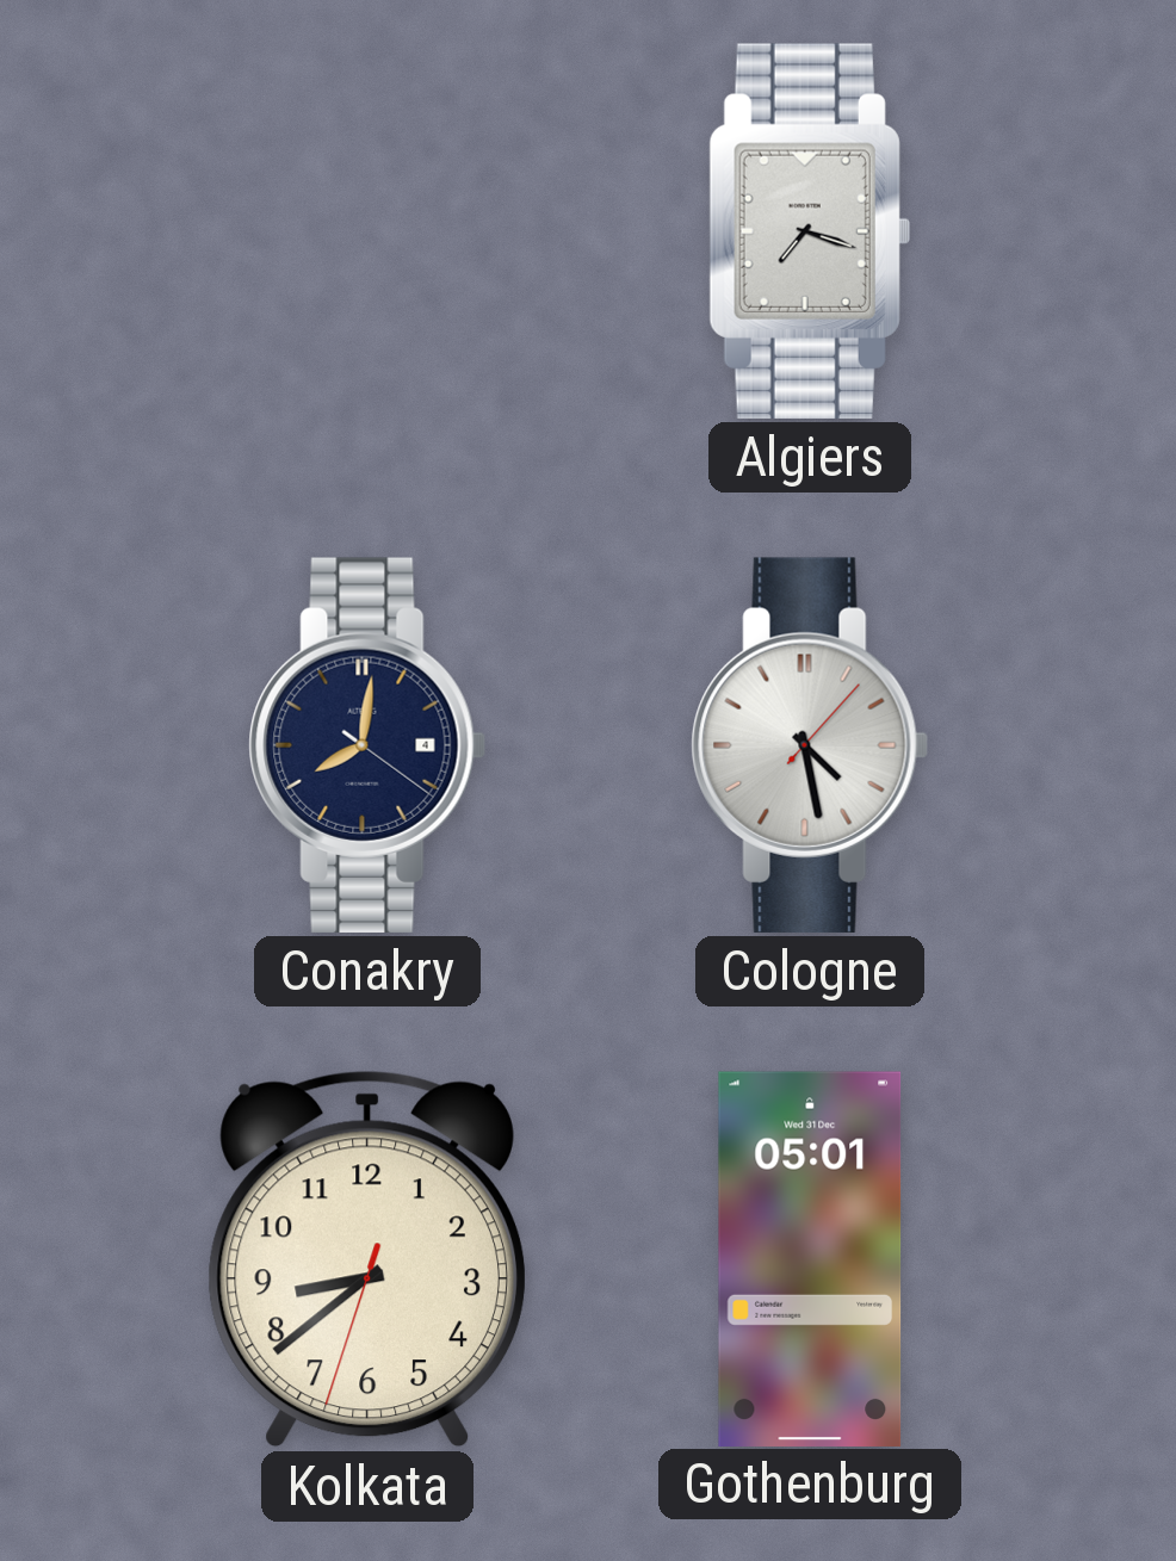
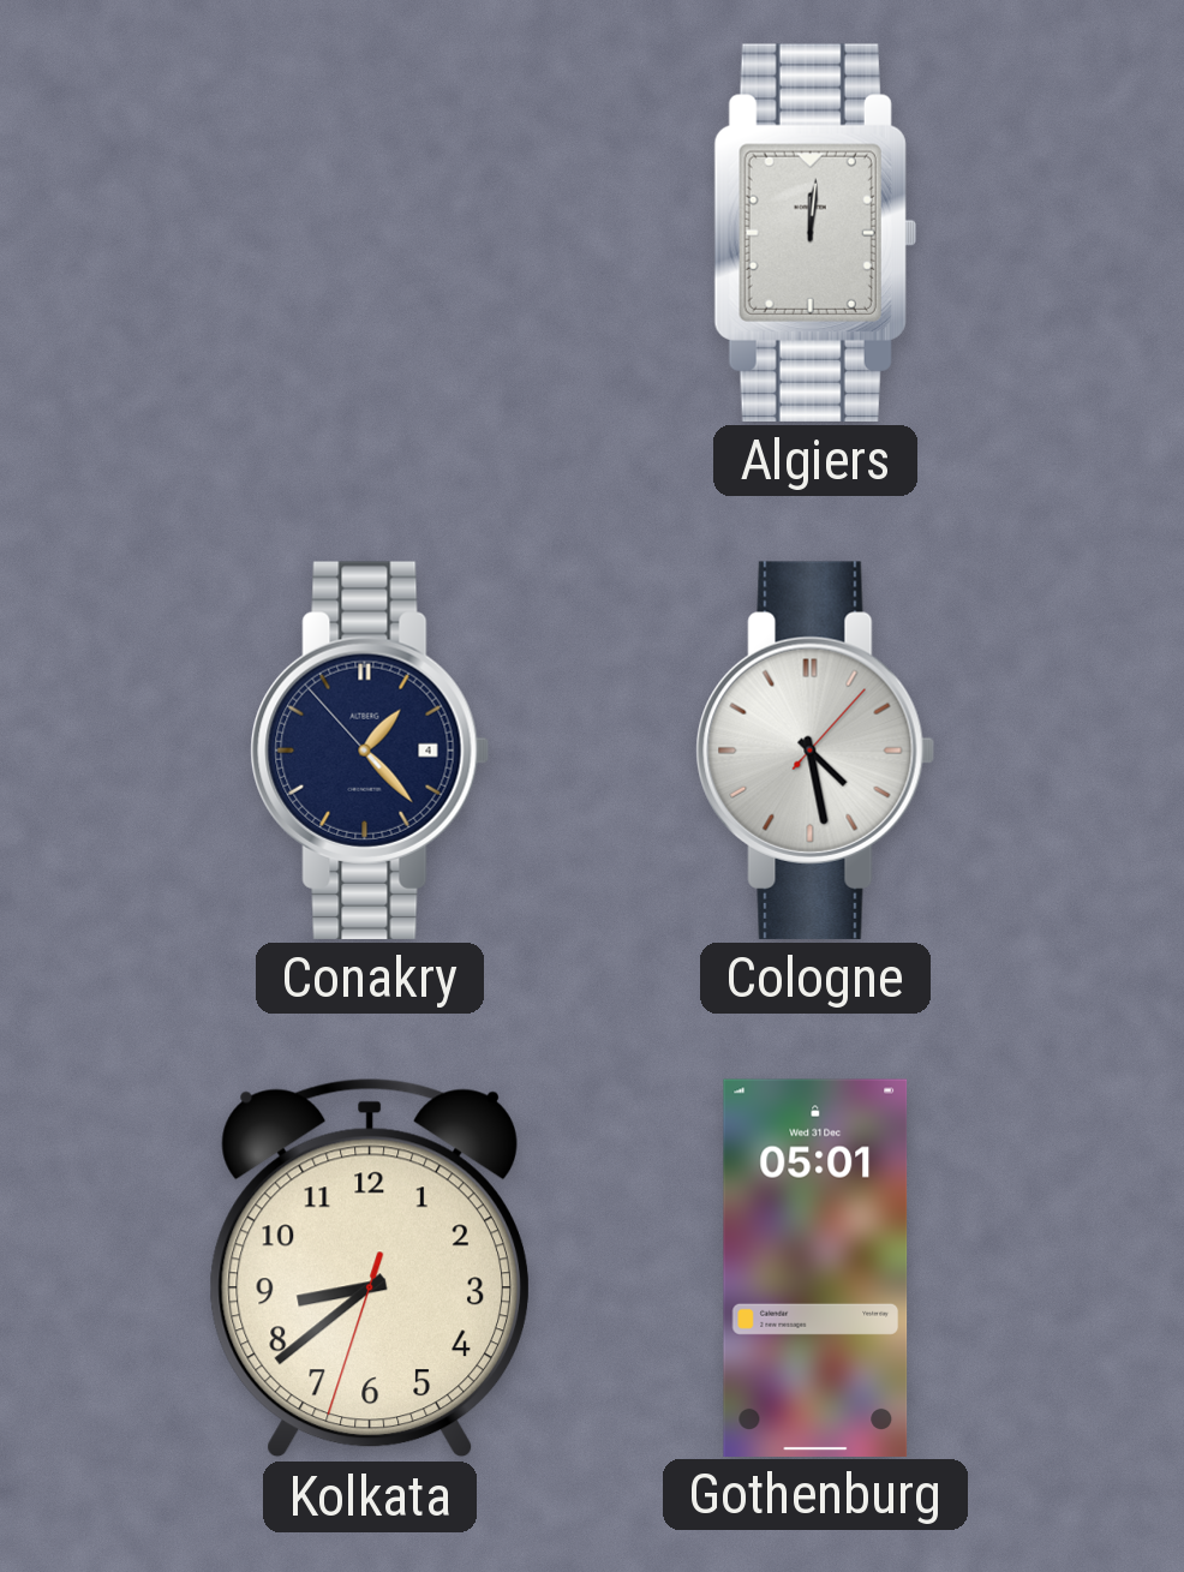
Algiers: 7:18 -> 12:01 (815, 233)
Conakry: 8:01 -> 1:22 (370, 751)
